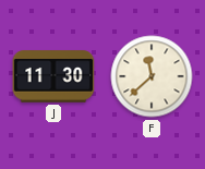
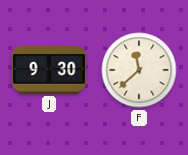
J: 11:30 -> 9:30 (49, 70)
